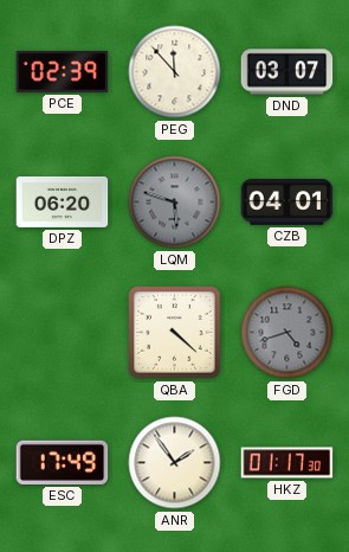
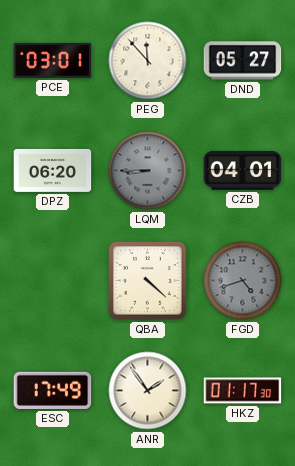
PCE: 02:39 -> 03:01 (53, 60)
DND: 03:07 -> 05:27 (243, 61)
LQM: 5:48 -> 8:45 (148, 171)
